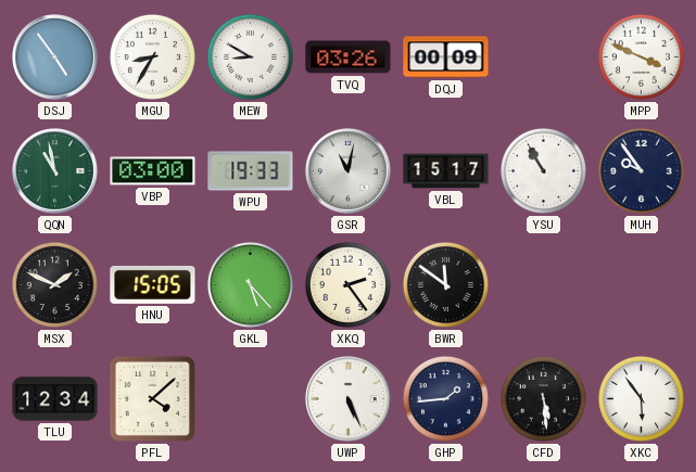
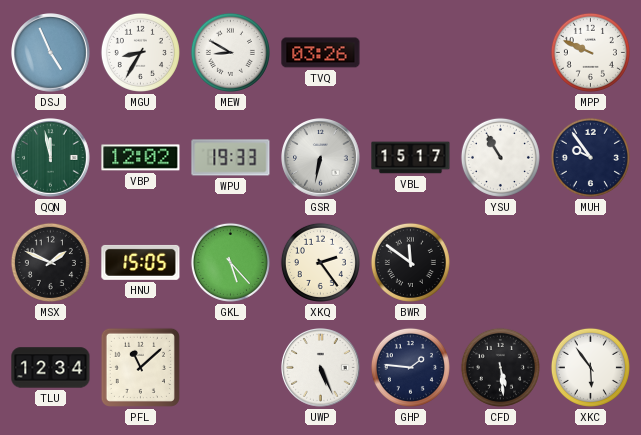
DSJ: 4:54 -> 4:56 (51, 53)
DQJ: 00:09 -> none (446, 58)
MPP: 3:49 -> 9:49 (590, 52)
QQN: 10:58 -> 11:58 (51, 158)
VBP: 03:00 -> 12:02 (141, 158)
GSR: 11:02 -> 6:32 (321, 158)
PFL: 4:08 -> 11:08 (140, 367)
GHP: 1:44 -> 1:46 (410, 367)
